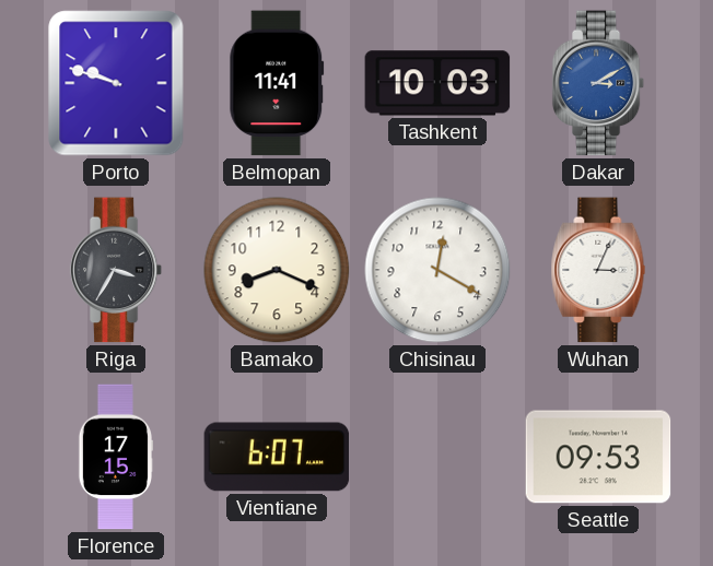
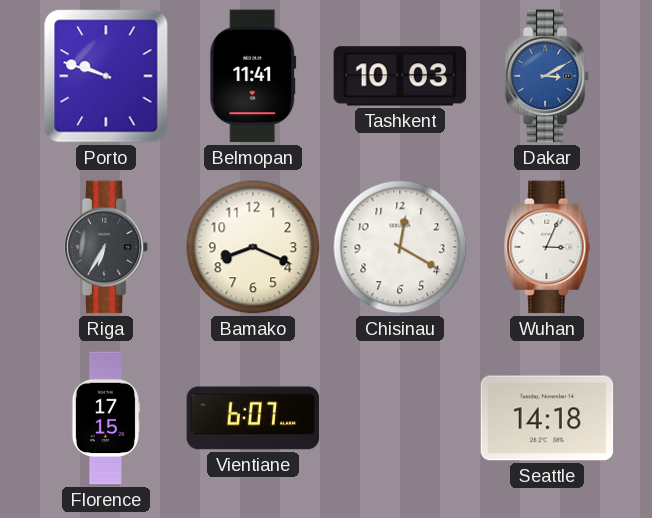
Riga: 3:35 -> 6:35 (106, 247)
Seattle: 09:53 -> 14:18 (547, 418)
